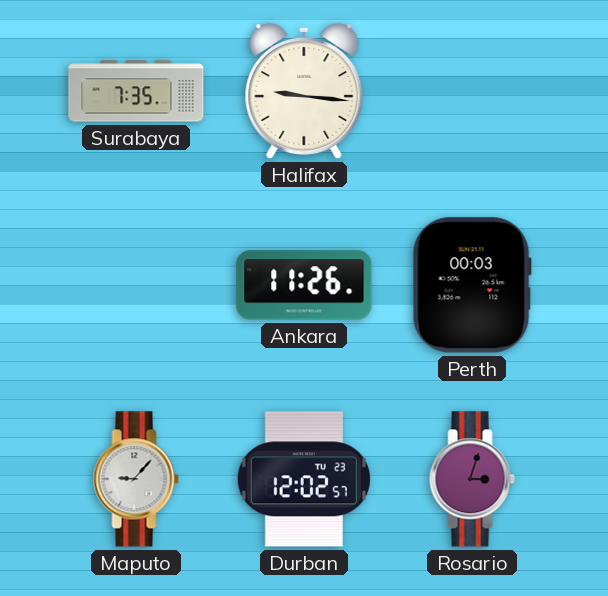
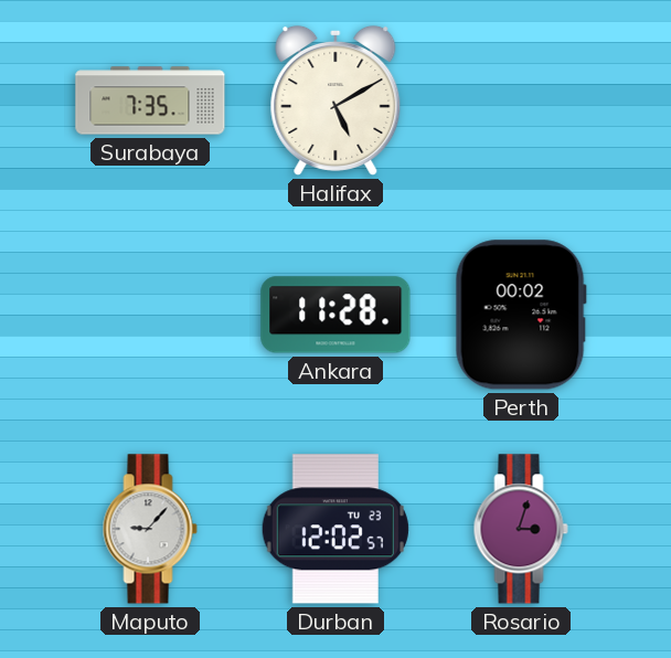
Halifax: 9:16 -> 5:10 (335, 100)
Ankara: 11:26 -> 11:28 (335, 315)
Perth: 00:03 -> 00:02 (521, 315)
